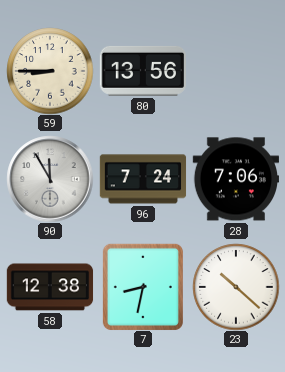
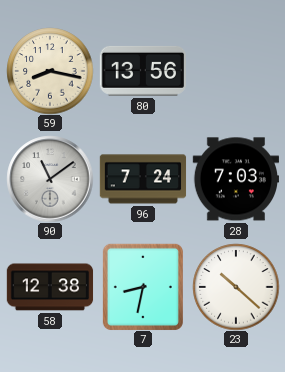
59: 8:45 -> 8:17 (50, 71)
90: 11:55 -> 11:09 (50, 179)
28: 7:06 -> 7:03 (235, 179)
